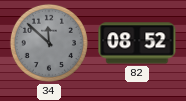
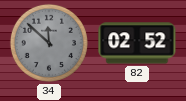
82: 08:52 -> 02:52 (137, 43)
